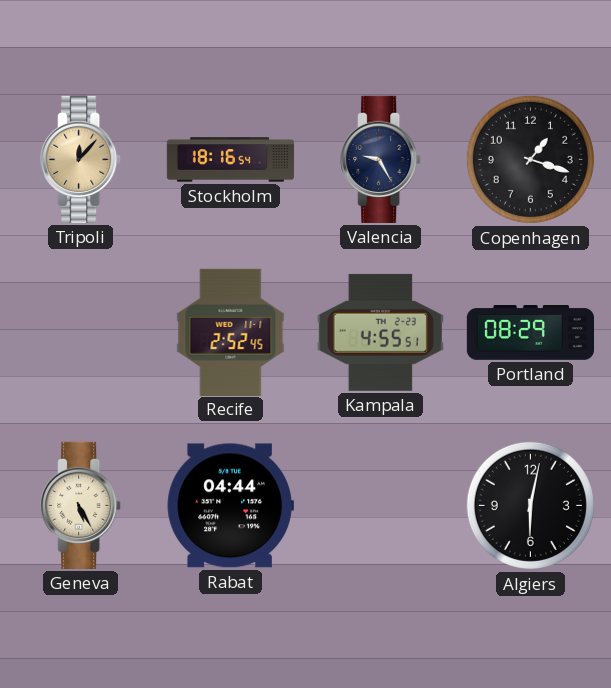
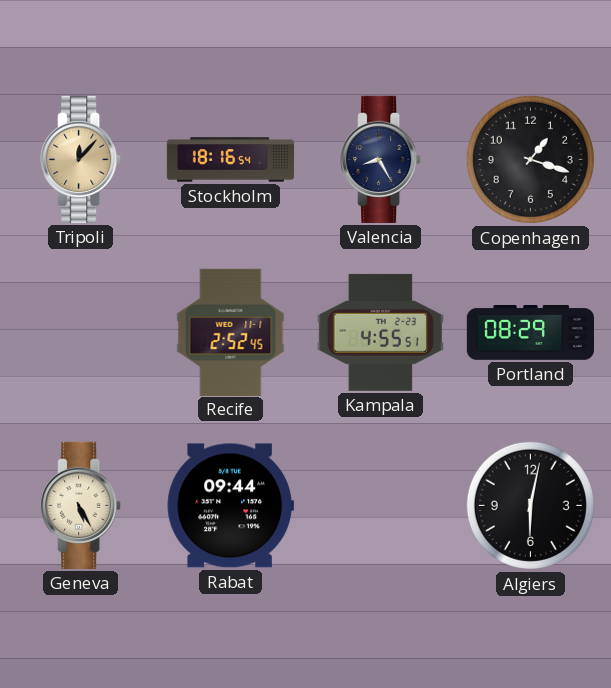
Valencia: 9:25 -> 8:25 (381, 159)
Rabat: 04:44 -> 09:44 (230, 506)
